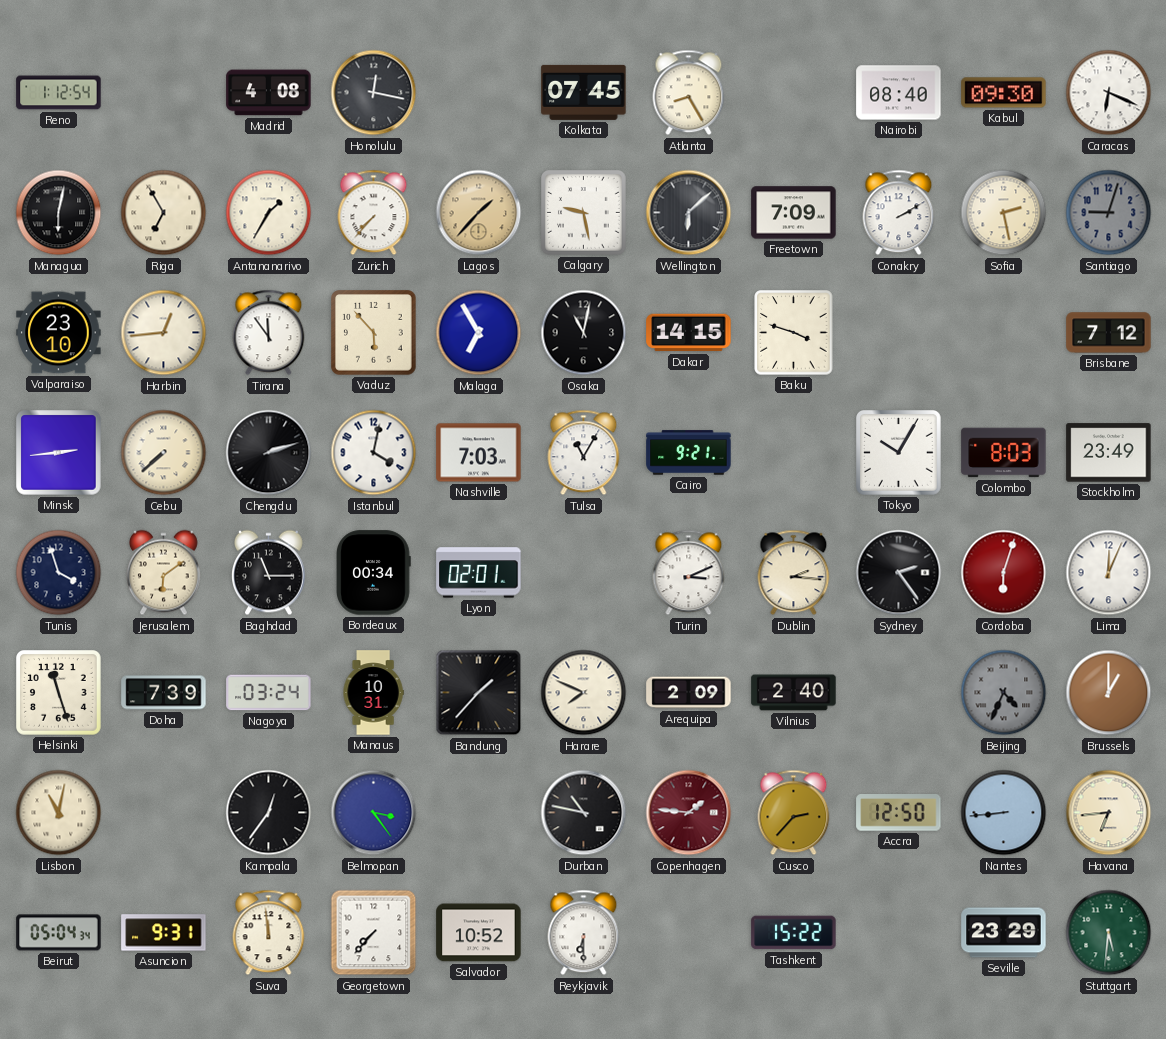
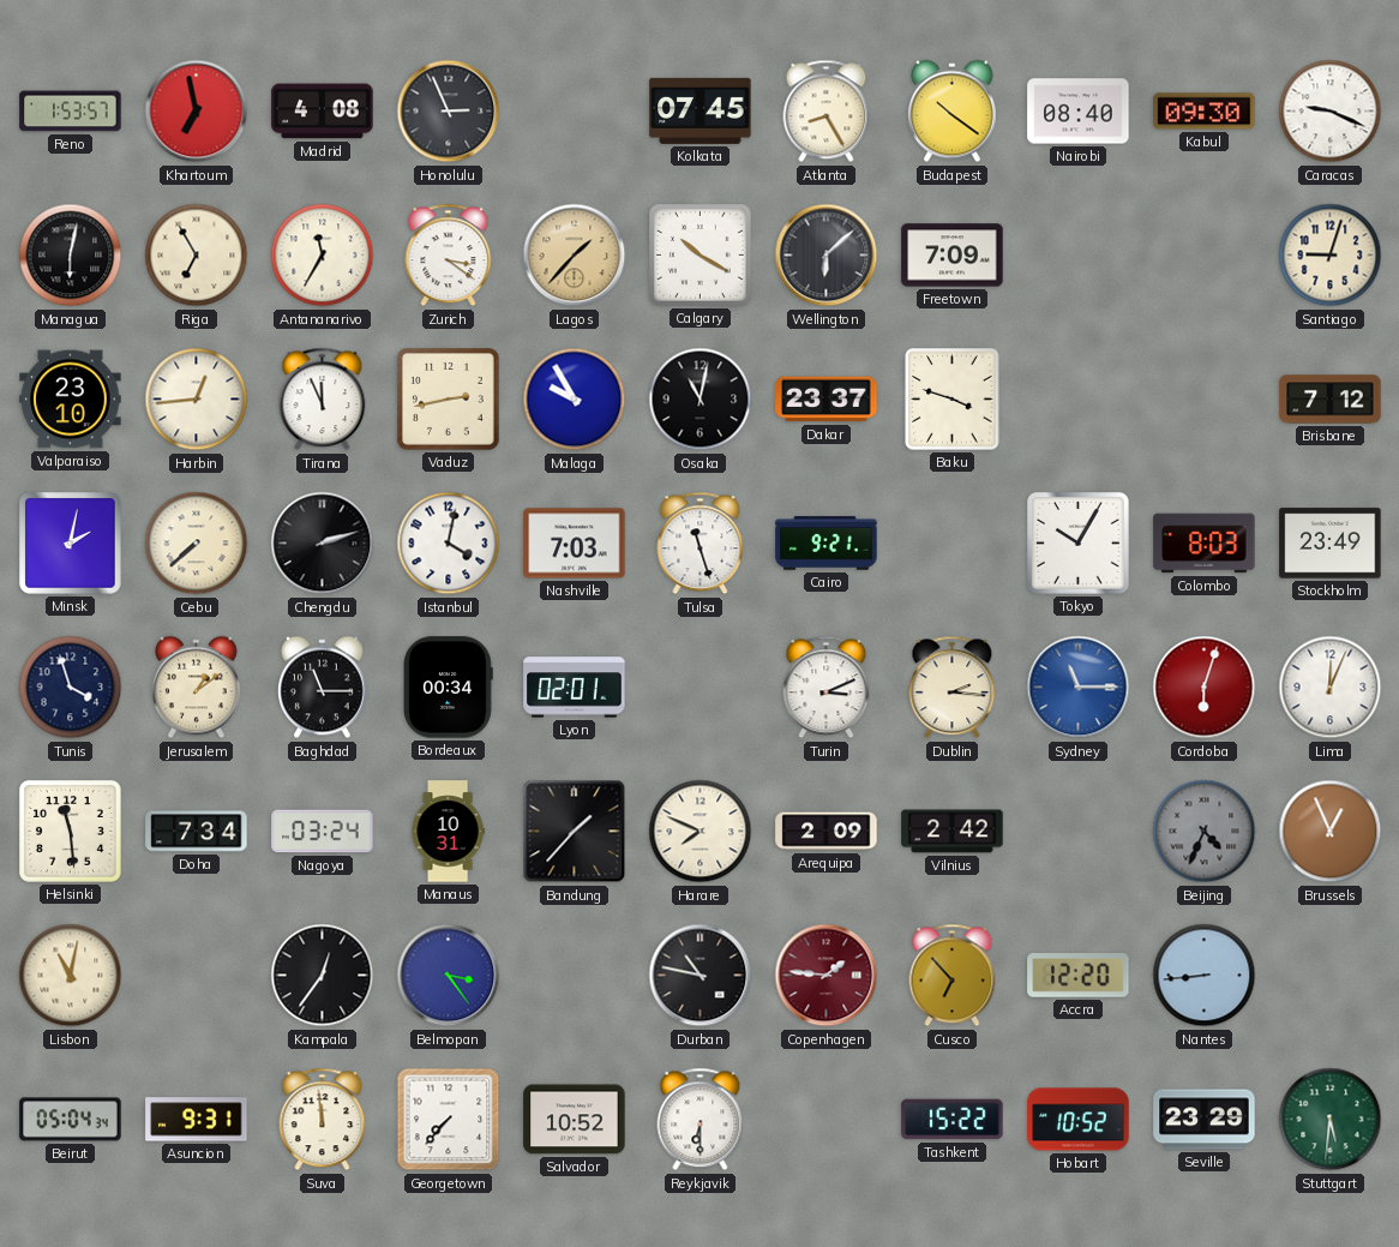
Reno: 1:12 -> 1:53 (71, 112)
Khartoum: none -> 6:58 (197, 112)
Honolulu: 12:17 -> 2:56 (449, 112)
Budapest: none -> 10:21 (953, 112)
Caracas: 6:19 -> 9:19 (1331, 112)
Antananarivo: 1:35 -> 11:35 (323, 256)
Zurich: 7:37 -> 3:21 (449, 256)
Calgary: 9:28 -> 10:20 (701, 256)
Conakry: 2:10 -> none (899, 213)
Sofia: 2:28 -> none (1004, 213)
Santiago dial: grey -> cream (1331, 256)
Tirana: 11:54 -> 11:56 (323, 400)
Vaduz: 5:53 -> 2:43 (449, 400)
Malaga: 6:55 -> 9:55 (575, 400)
Dakar: 14:15 -> 23:37 (827, 400)
Minsk: 2:44 -> 2:02 (71, 544)
Tulsa: 11:05 -> 11:27 (701, 544)
Jerusalem: 6:09 -> 1:09 (197, 688)
Sydney: 2:24 -> 11:15 (1079, 688)
Sydney dial: black -> blue (1079, 688)
Helsinki: 11:27 -> 11:29 (71, 832)
Doha: 7:39 -> 7:34 (197, 832)
Vilnius: 2:40 -> 2:42 (953, 832)
Brussels: 1:00 -> 12:56 (1331, 832)
Cusco: 2:37 -> 6:53 (953, 976)
Accra: 12:50 -> 12:20 (1079, 976)
Havana: 6:44 -> none (1109, 813)
Hobart: none -> 10:52 (1079, 1120)
